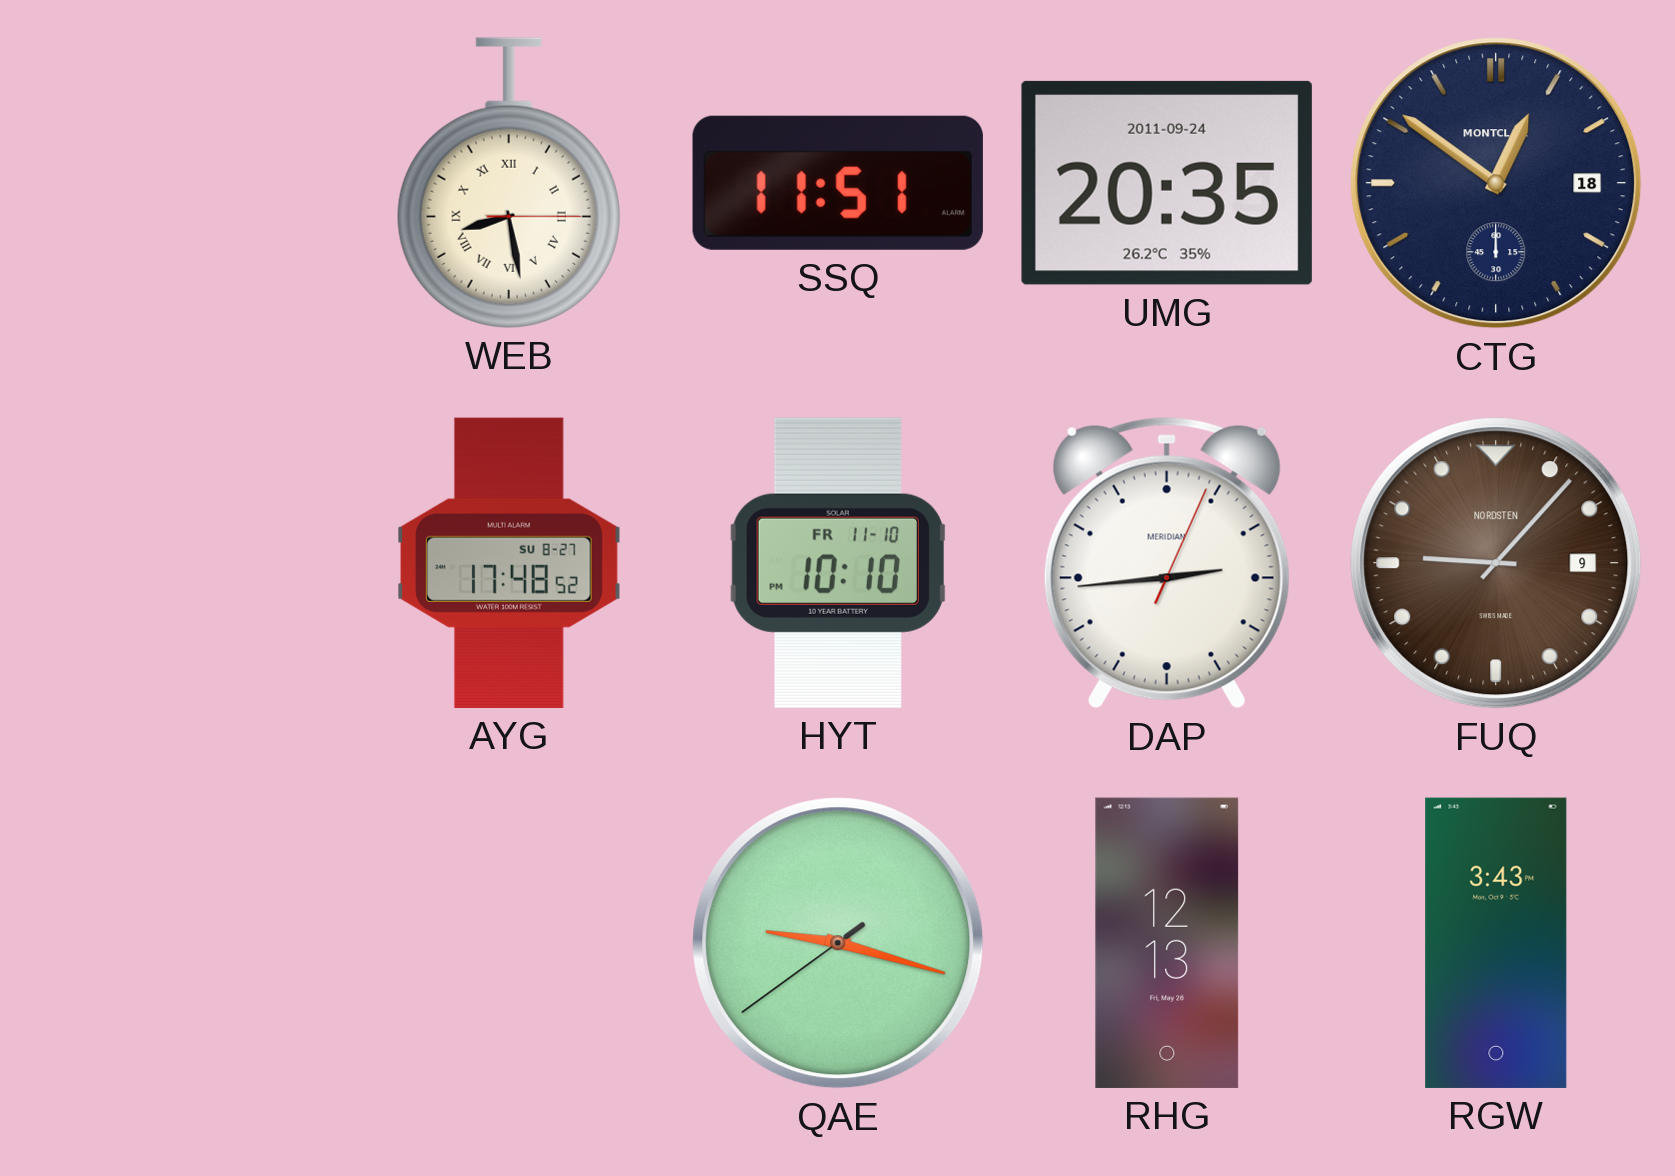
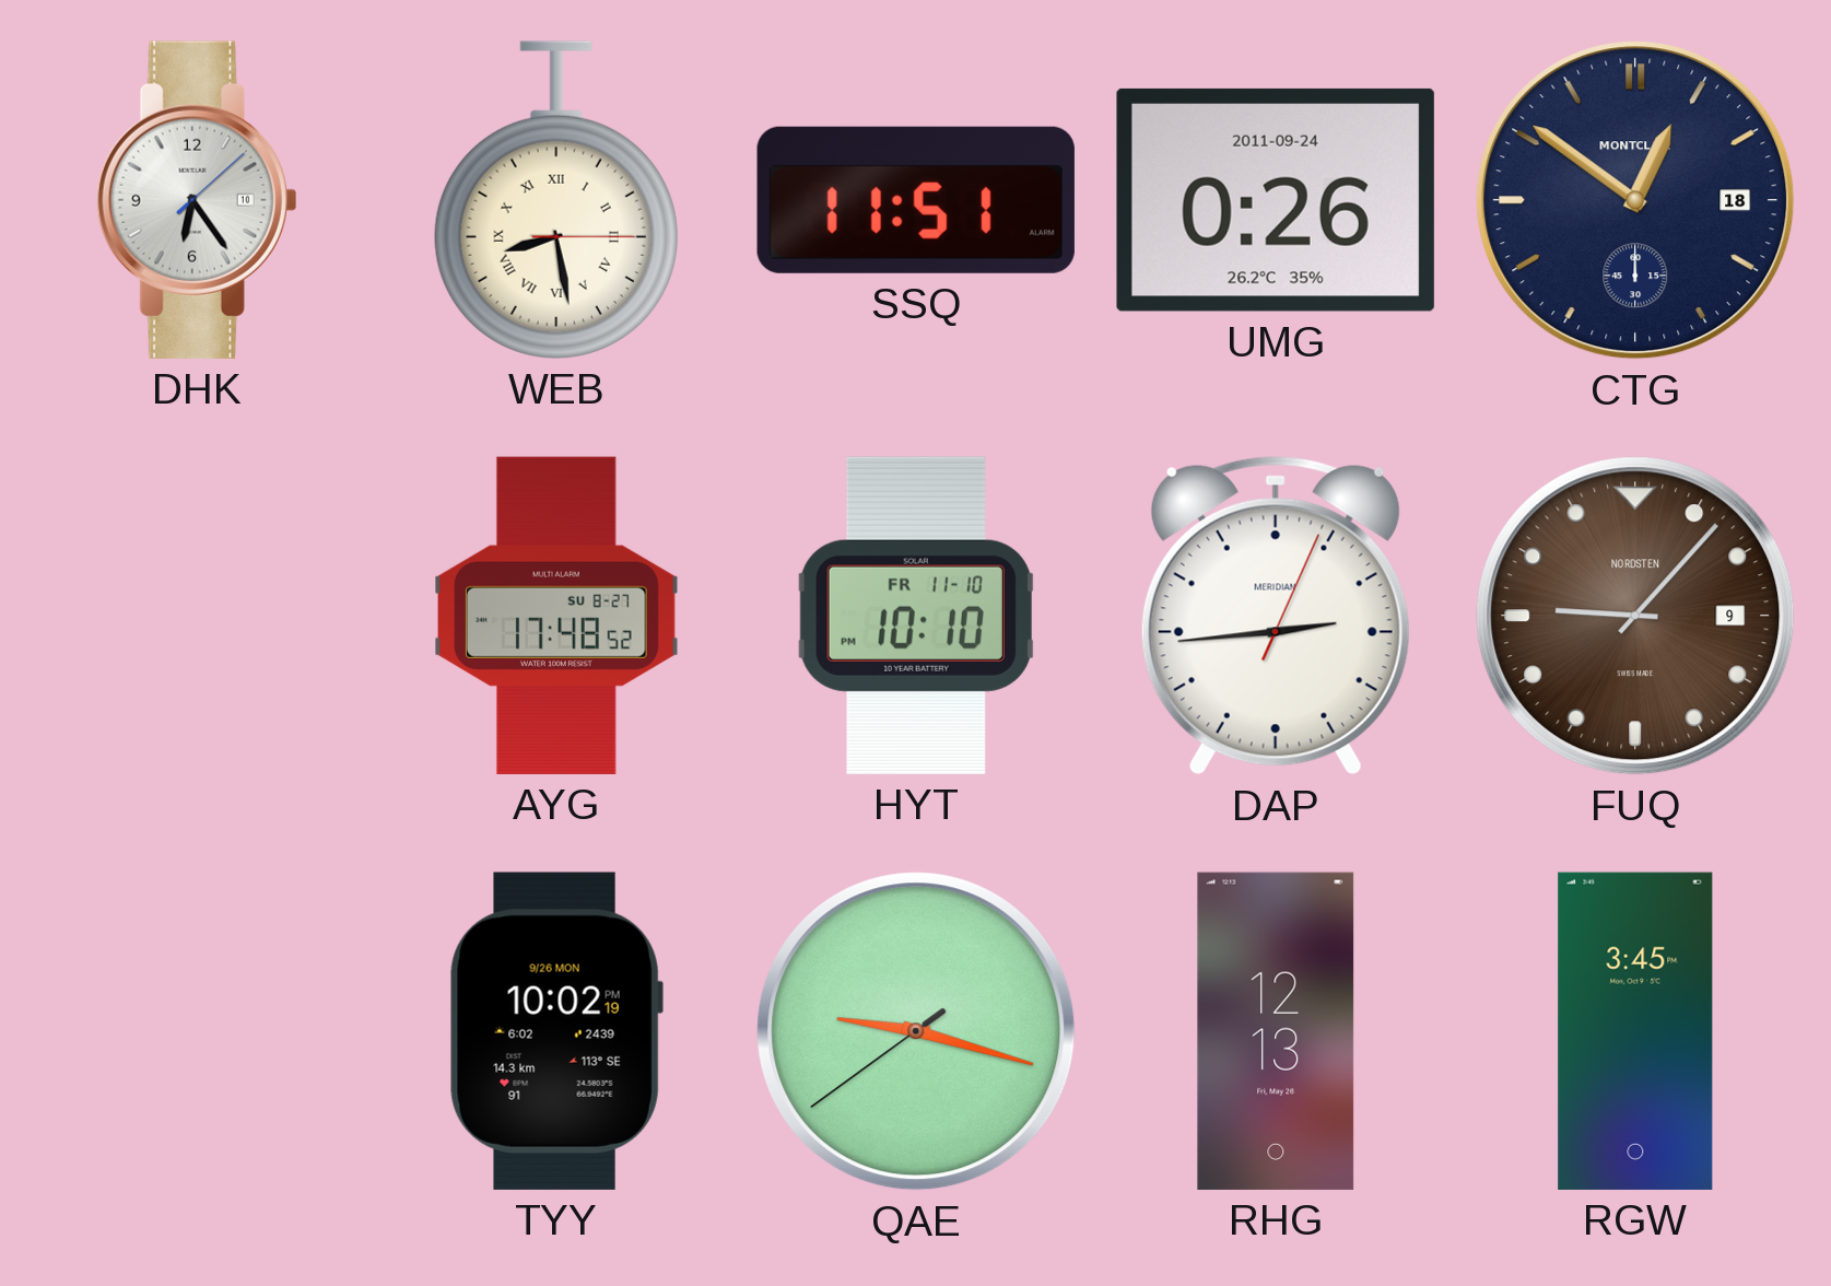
DHK: none -> 6:24 (197, 200)
UMG: 20:35 -> 0:26 (1276, 200)
TYY: none -> 10:02 (556, 1031)
RGW: 3:43 -> 3:45 (1635, 1031)
